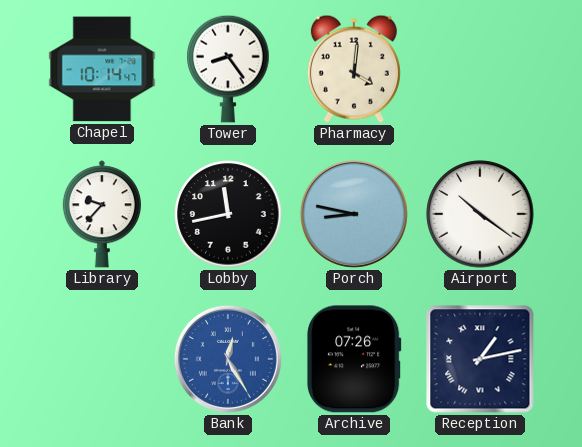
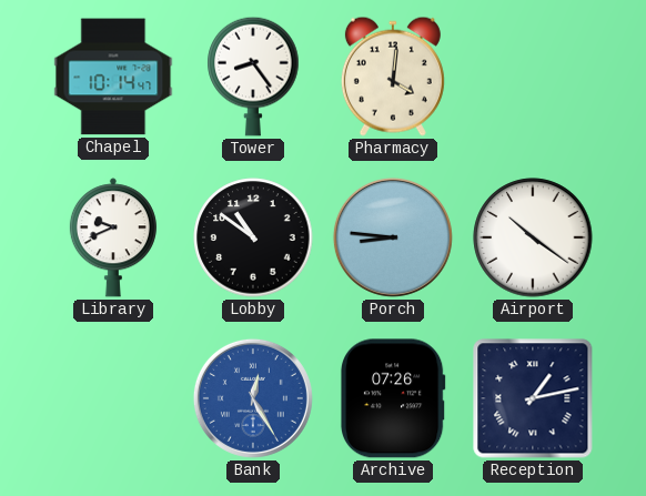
Library: 9:37 -> 9:41 (113, 237)
Lobby: 11:43 -> 10:51 (253, 237)
Porch: 8:47 -> 8:46 (393, 237)
